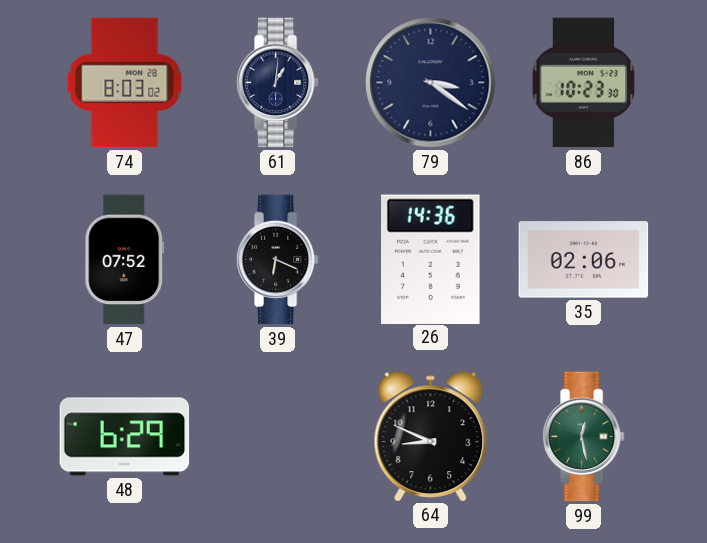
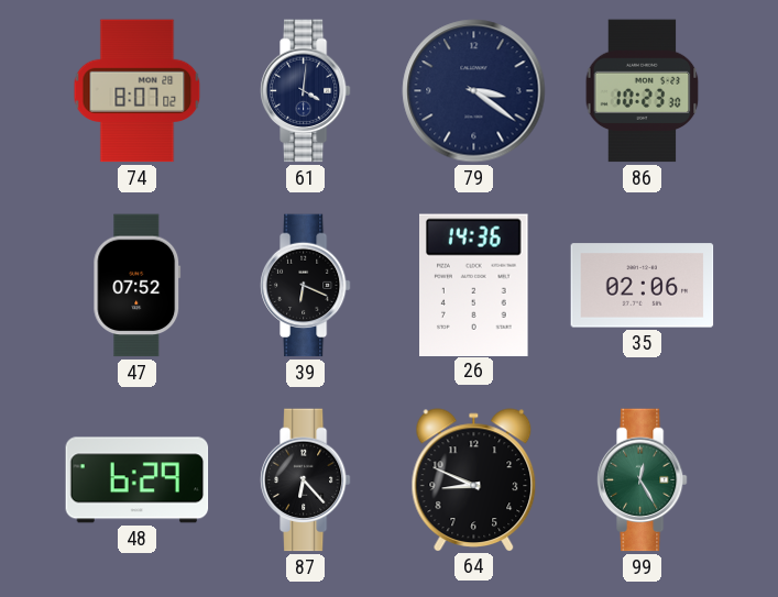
74: 8:03 -> 8:07 (138, 91)
61: 1:01 -> 4:01 (305, 91)
87: none -> 6:23 (305, 480)
99: 12:28 -> 12:25 (642, 480)
